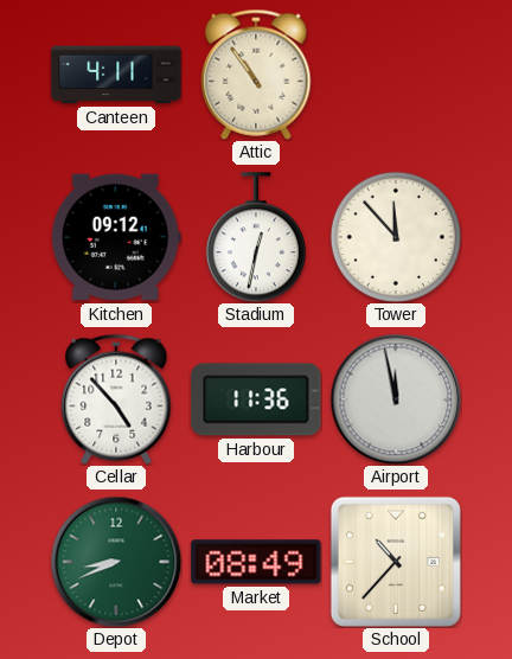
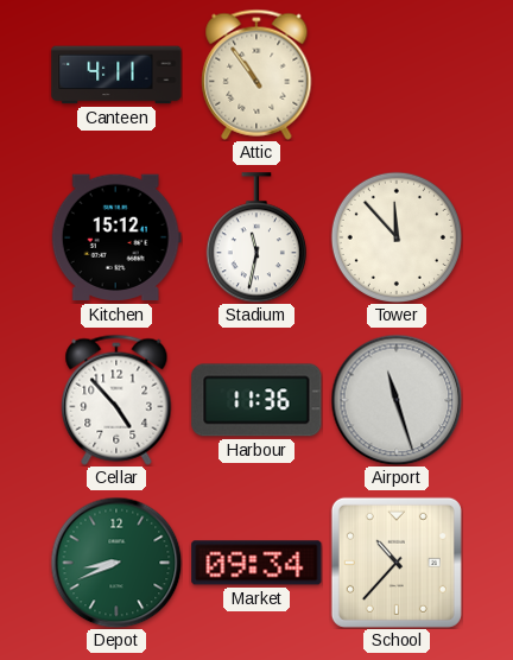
Kitchen: 09:12 -> 15:12 (116, 237)
Stadium: 12:32 -> 11:32 (256, 237)
Airport: 11:58 -> 11:27 (397, 400)
Market: 08:49 -> 09:34 (256, 563)
